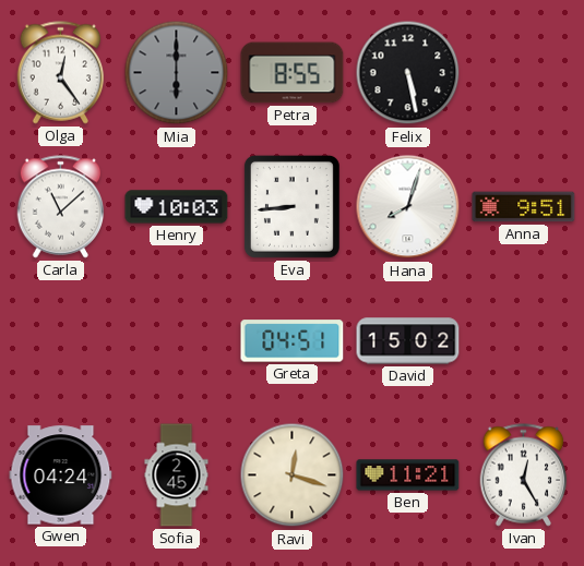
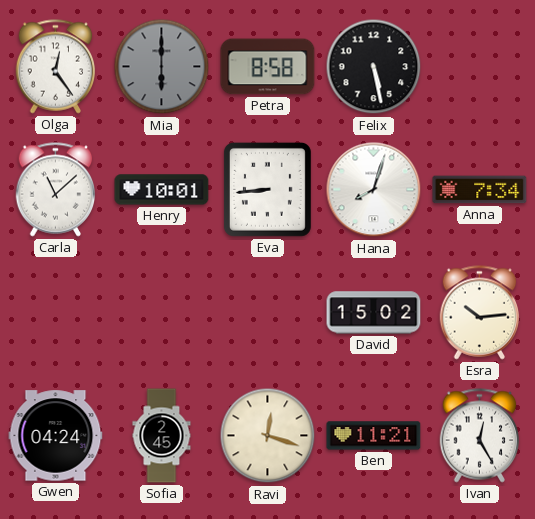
Petra: 8:55 -> 8:58 (268, 67)
Henry: 10:03 -> 10:01 (162, 190)
Anna: 9:51 -> 7:34 (480, 190)
Greta: 04:51 -> none (293, 341)
Esra: none -> 10:14 (480, 313)
